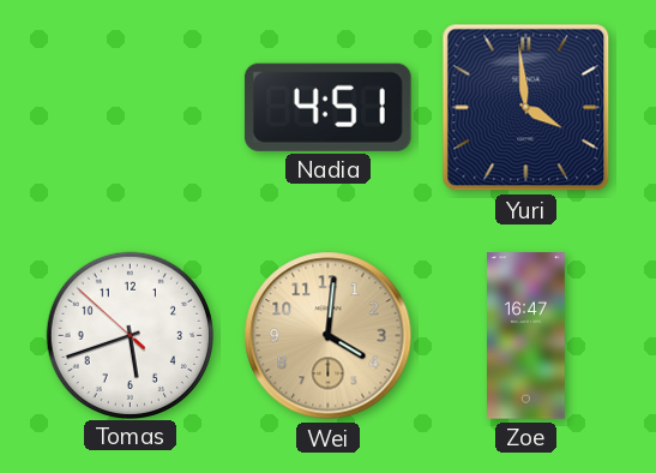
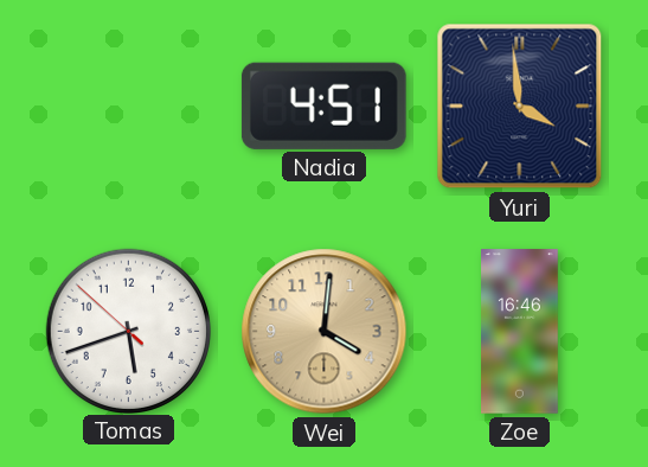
Zoe: 16:47 -> 16:46 (520, 332)
